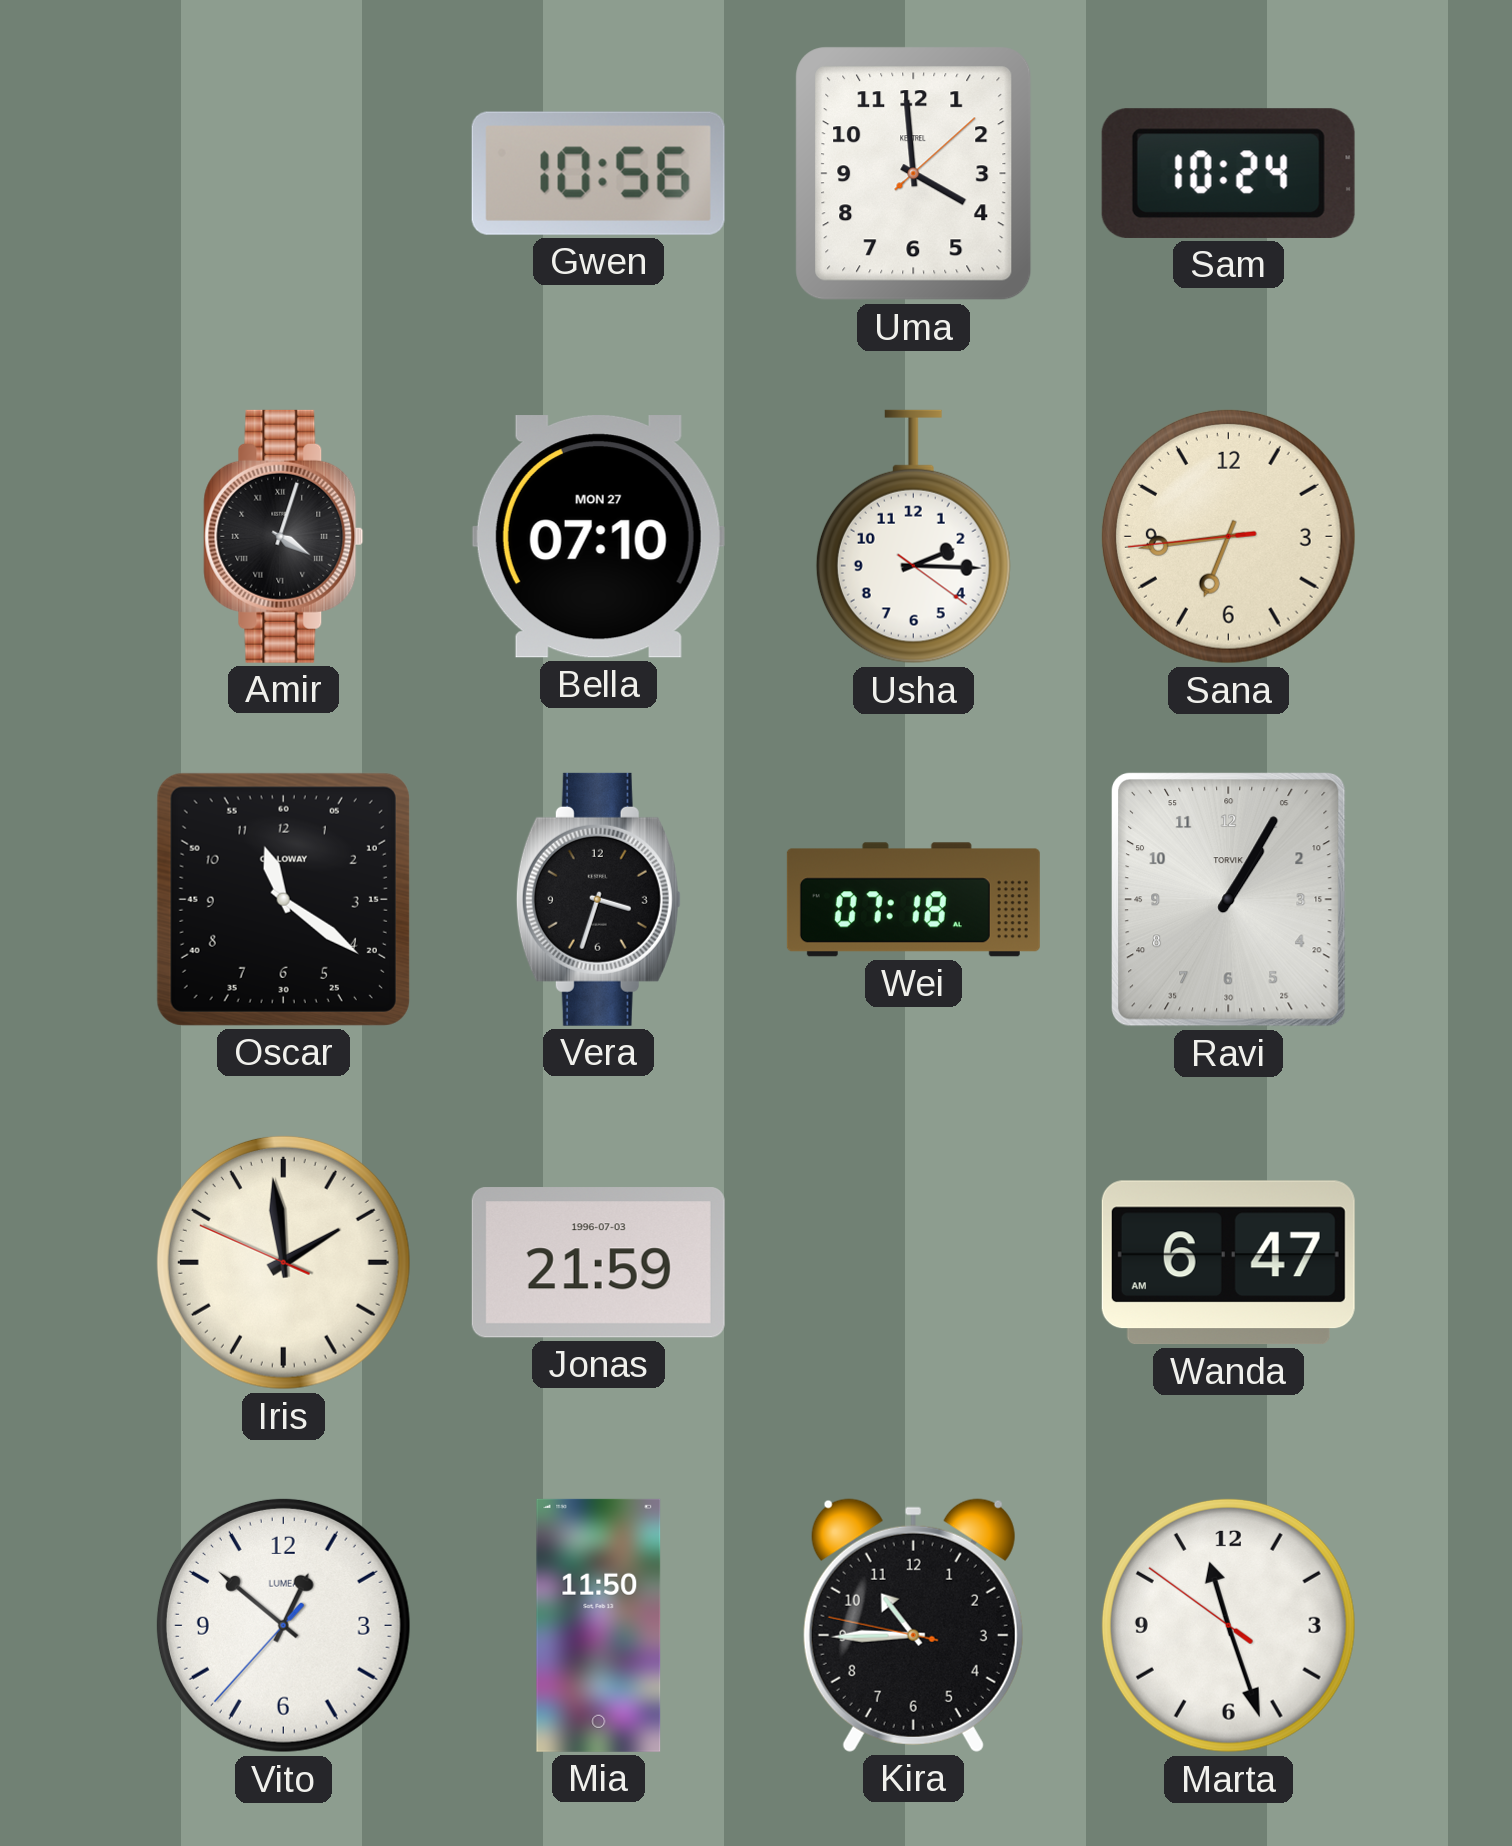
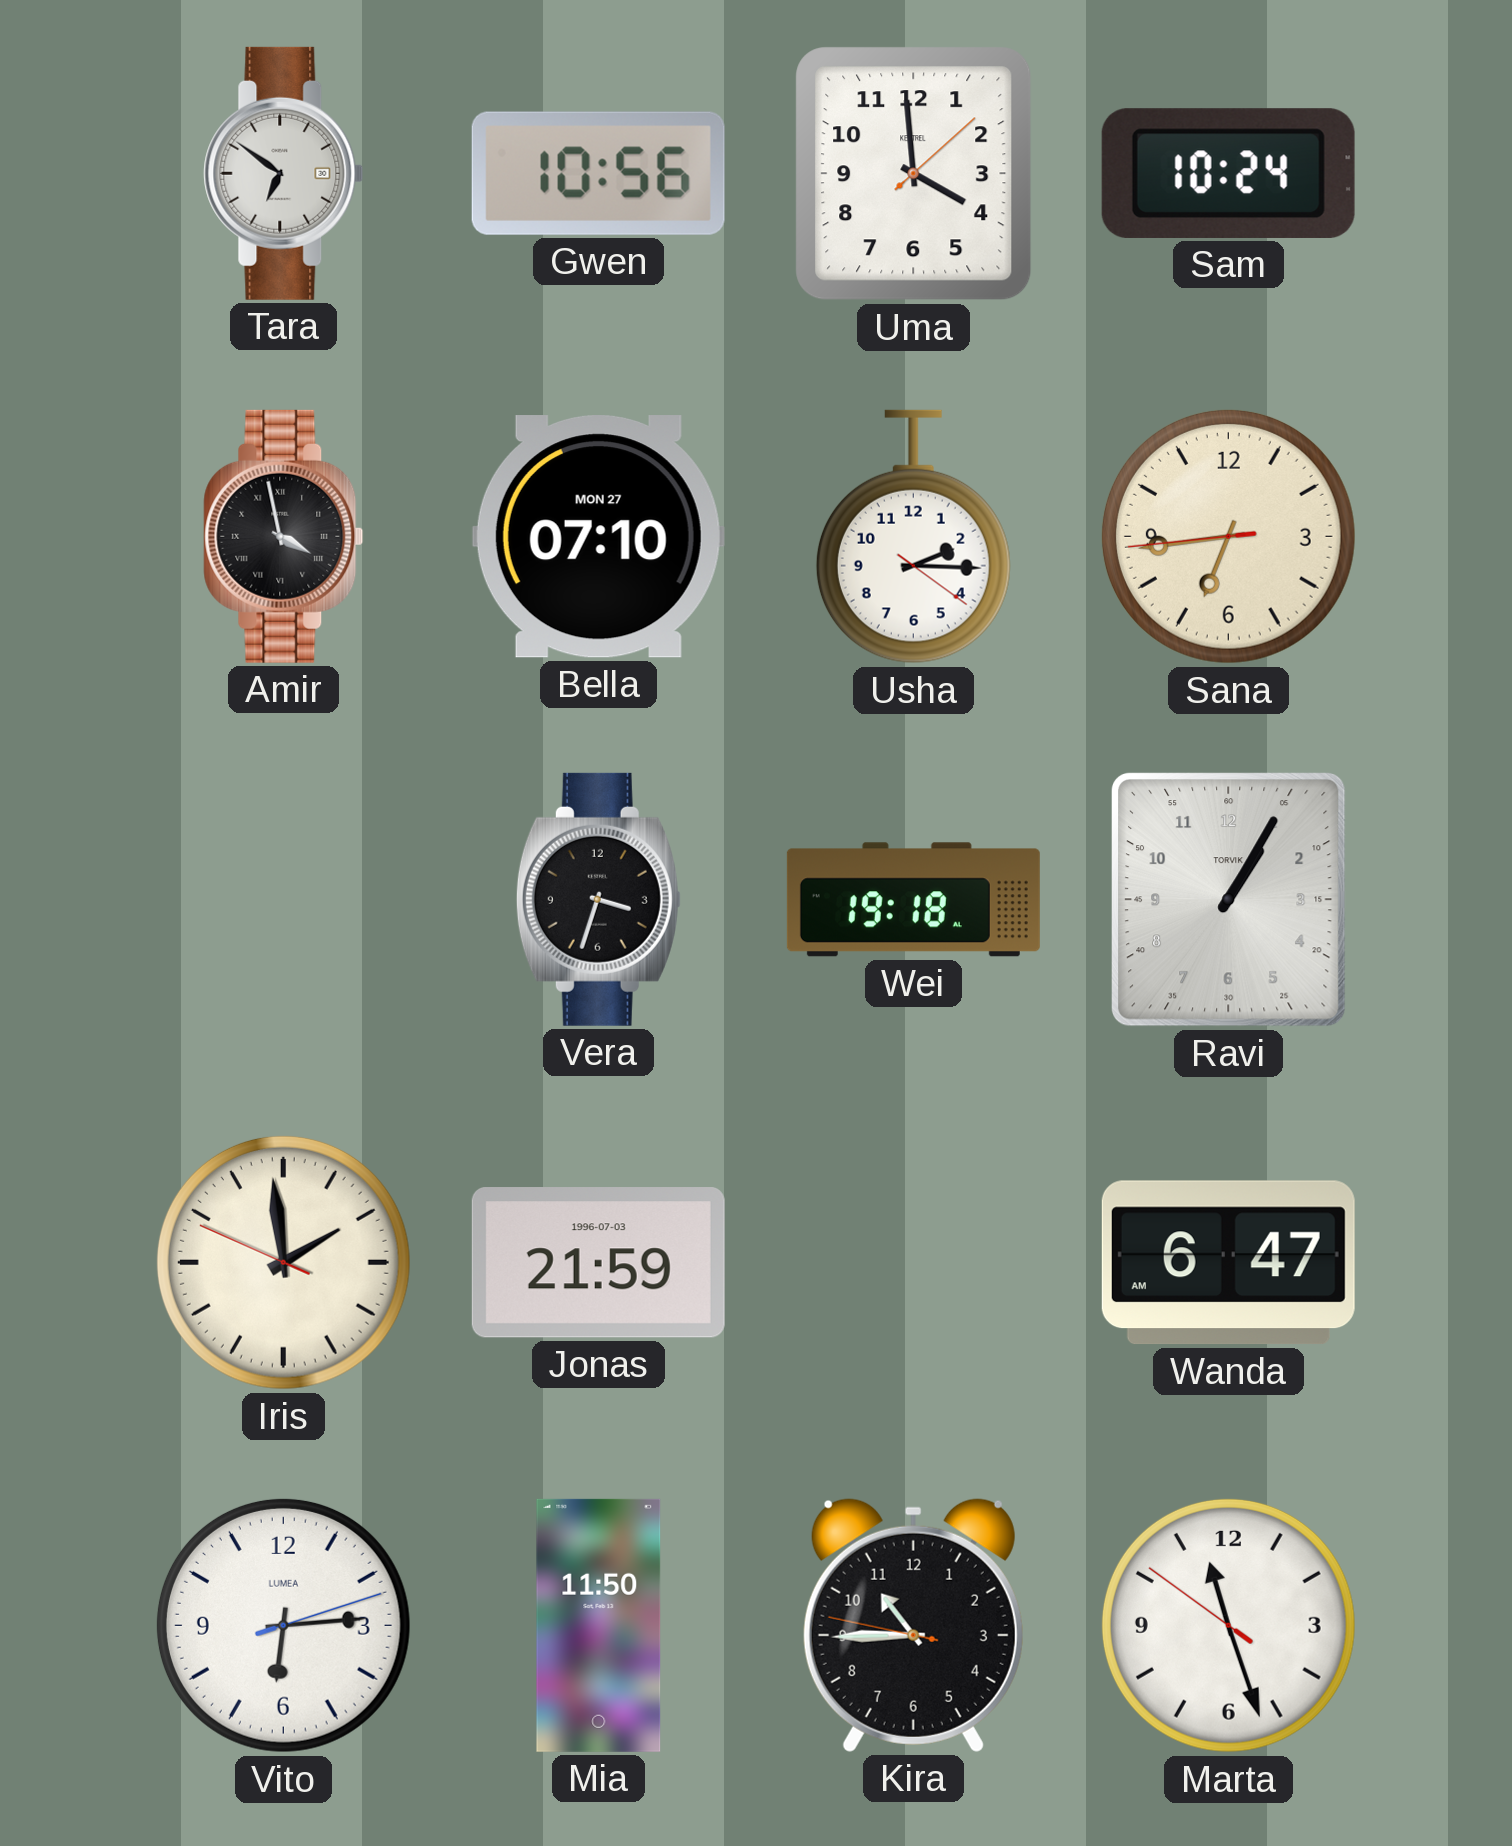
Tara: none -> 6:51 (284, 173)
Amir: 4:03 -> 3:58 (284, 536)
Oscar: 11:21 -> none (283, 899)
Wei: 07:18 -> 19:18 (913, 900)
Vito: 12:51 -> 6:14 (283, 1625)
